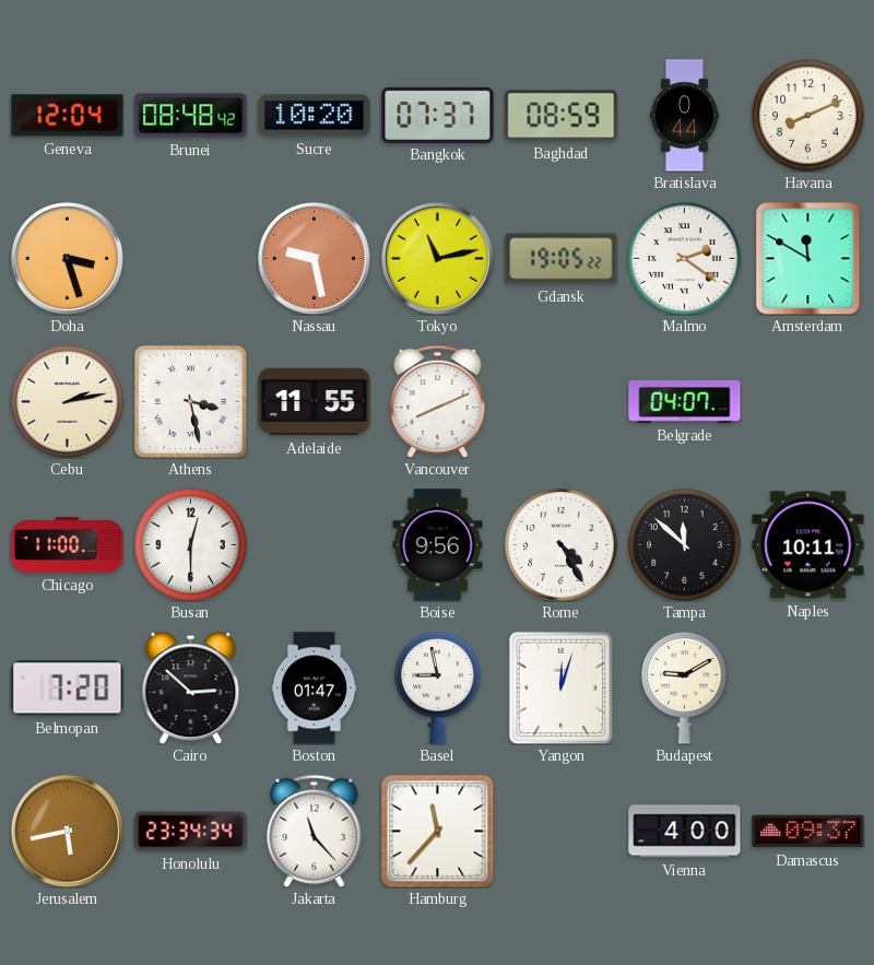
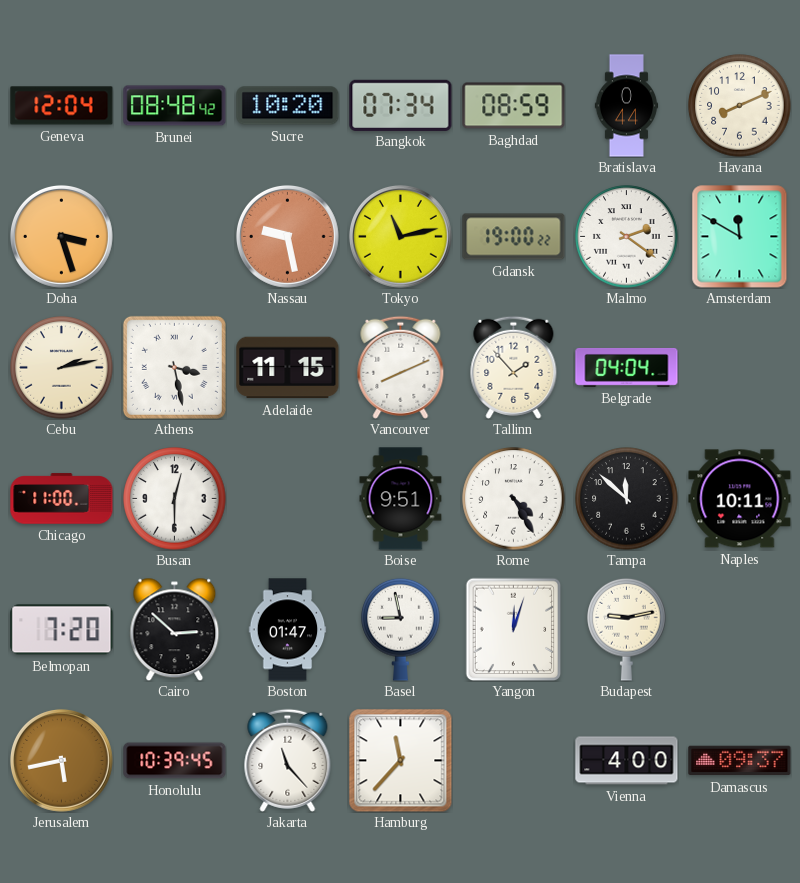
Bangkok: 07:37 -> 07:34 (401, 105)
Gdansk: 19:05 -> 19:00 (514, 237)
Adelaide: 11:55 -> 11:15 (288, 368)
Tallinn: none -> 1:53 (514, 367)
Belgrade: 04:07 -> 04:04 (627, 367)
Boise: 9:56 -> 9:51 (401, 499)
Budapest: 9:10 -> 9:13 (627, 629)
Honolulu: 23:34 -> 10:39 (175, 761)
